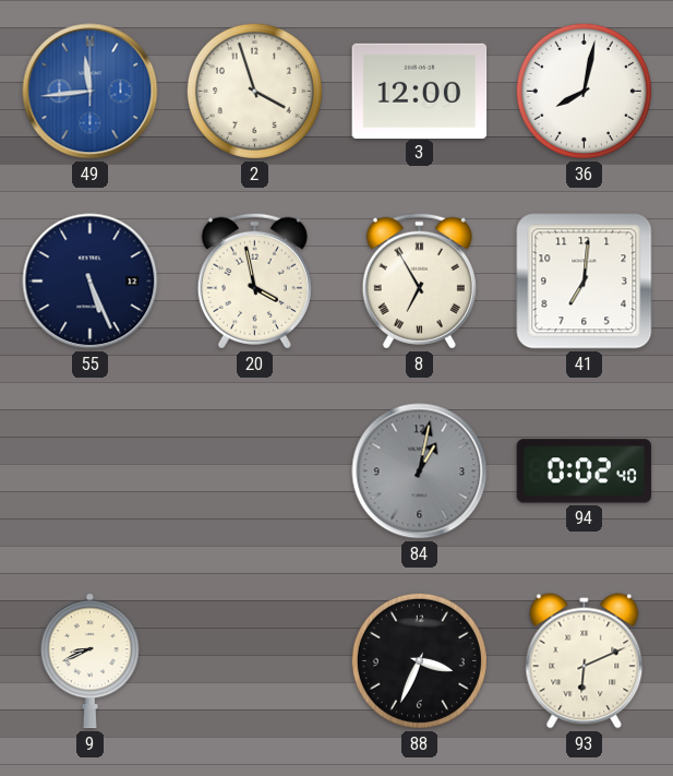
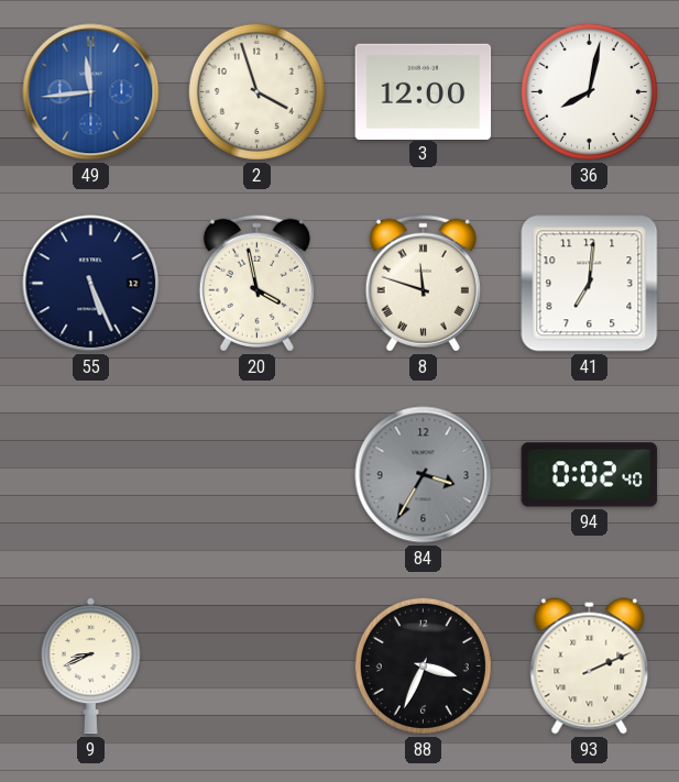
8: 6:55 -> 11:48 (423, 283)
84: 1:02 -> 3:35 (424, 475)
93: 6:11 -> 2:11 (590, 667)
